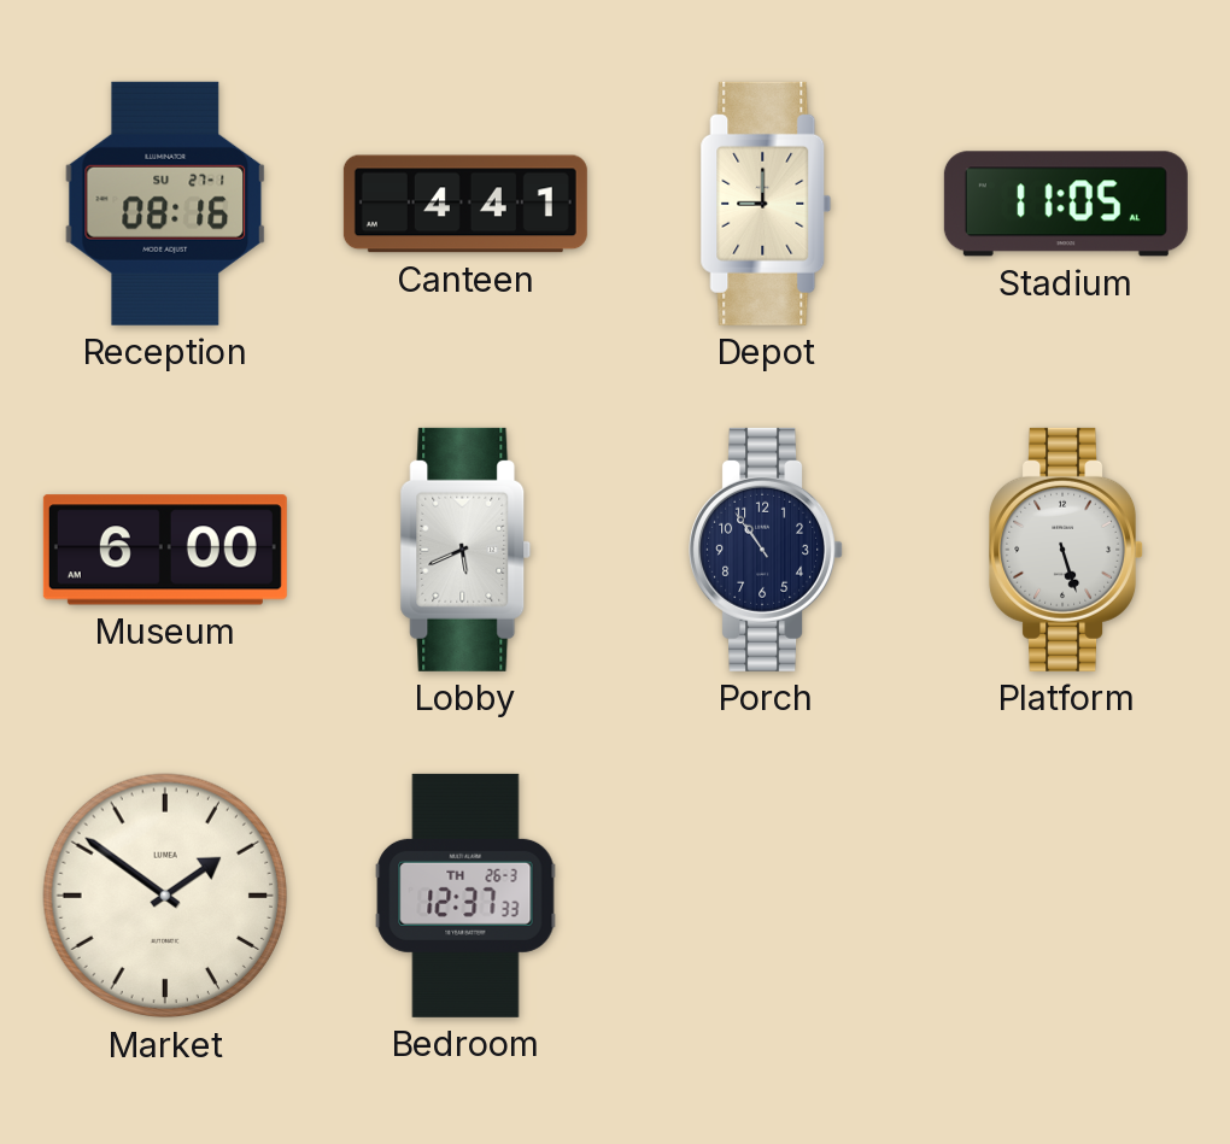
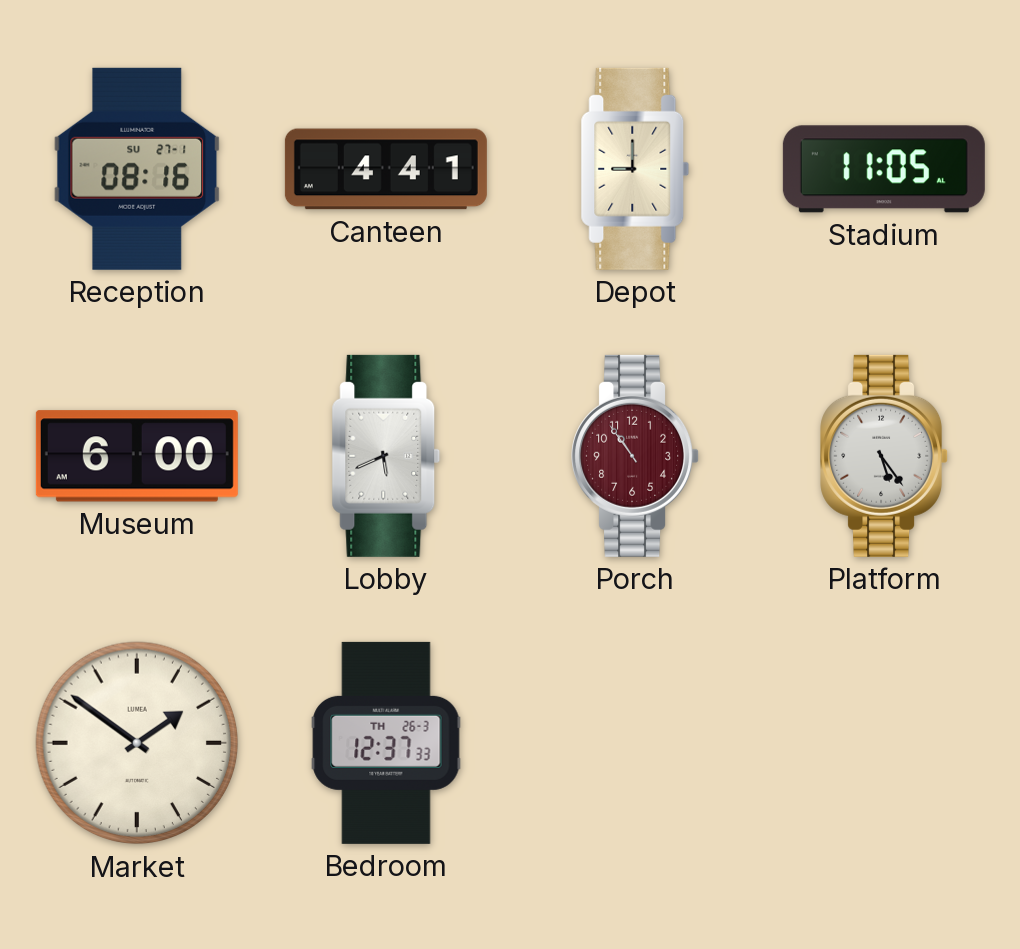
Porch dial: navy -> burgundy (636, 456)
Platform: 5:27 -> 5:24 (885, 456)
